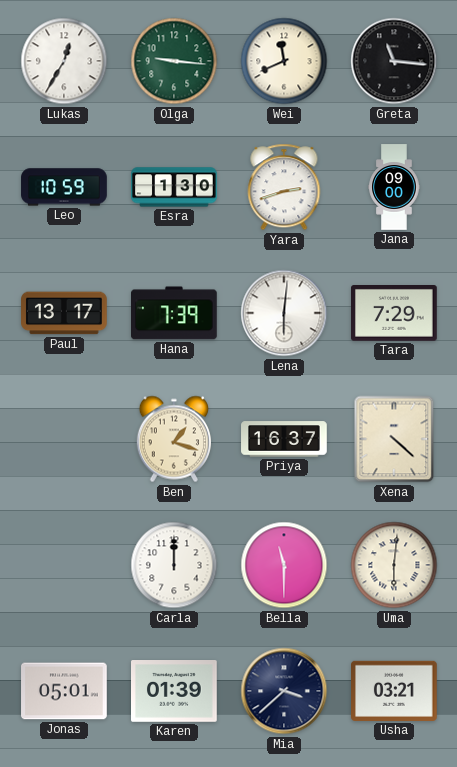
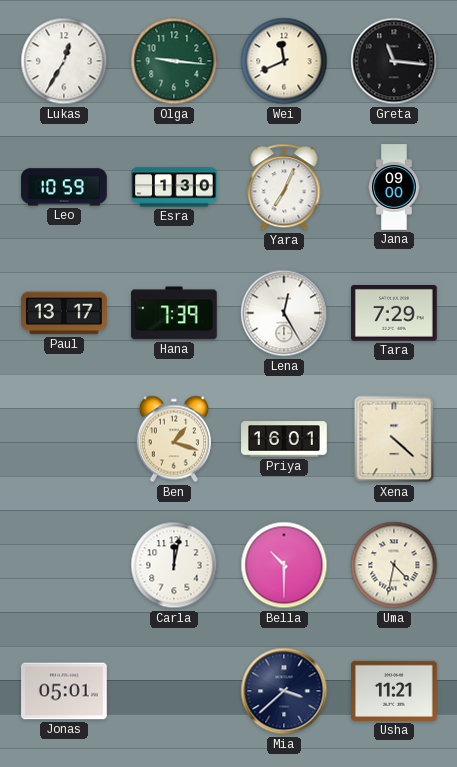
Yara: 2:42 -> 7:04 (284, 187)
Lena: 6:01 -> 12:25 (284, 313)
Priya: 16:37 -> 16:01 (284, 439)
Carla: 12:00 -> 12:02 (174, 565)
Bella: 11:30 -> 10:30 (284, 565)
Uma: 6:01 -> 4:32 (394, 565)
Karen: 01:39 -> none (174, 692)
Usha: 03:21 -> 11:21 (394, 691)
